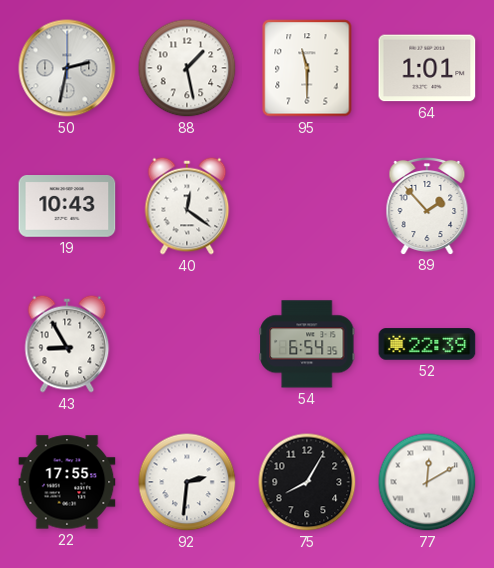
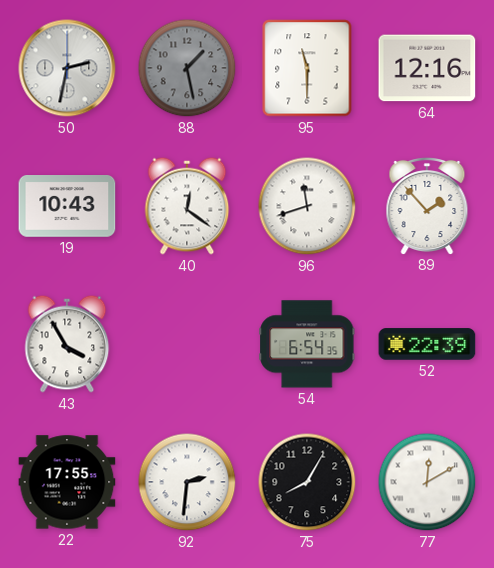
88 dial: white -> grey (187, 68)
64: 1:01 -> 12:16 (427, 68)
96: none -> 11:42 (307, 206)
43: 8:55 -> 3:55 (67, 344)
